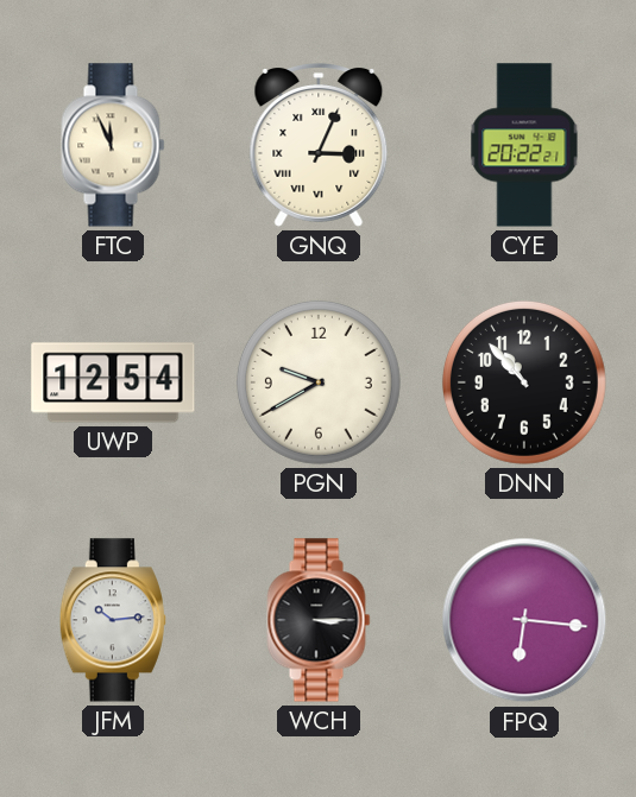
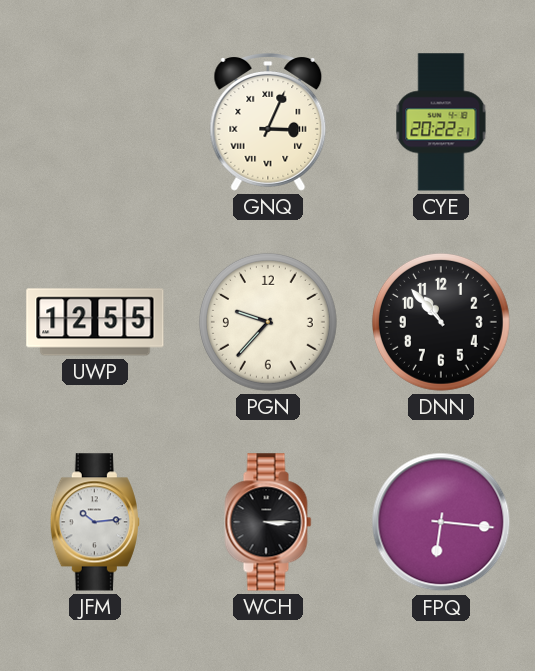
FTC: 11:56 -> none (113, 145)
UWP: 12:54 -> 12:55 (95, 322)
PGN: 9:40 -> 9:37 (268, 322)
